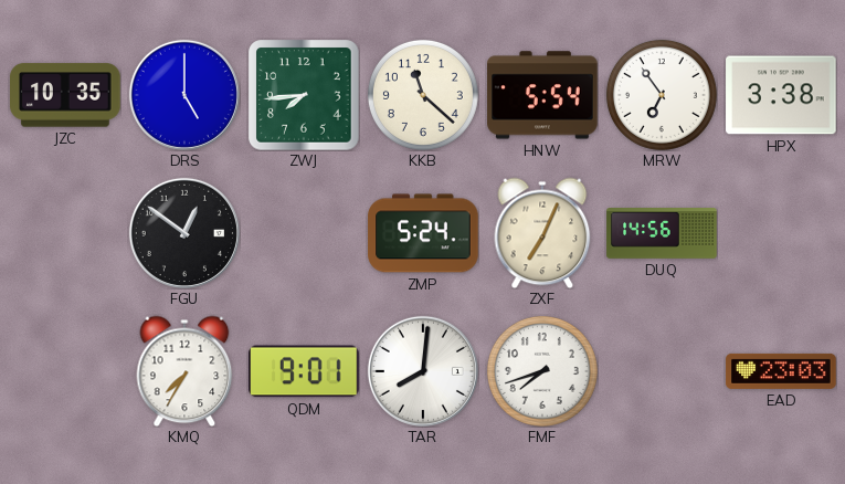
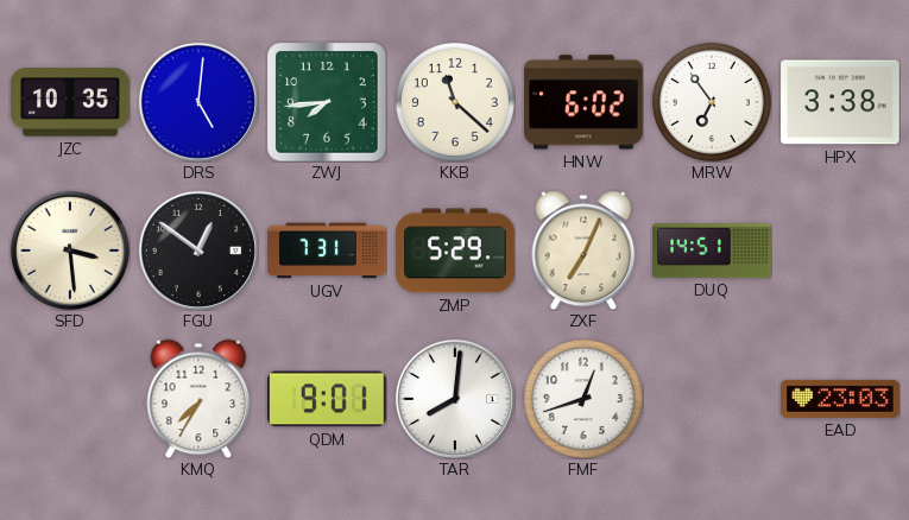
DRS: 5:00 -> 5:01 (198, 102)
HNW: 5:54 -> 6:02 (583, 102)
SFD: none -> 3:29 (70, 251)
UGV: none -> 7:31 (327, 251)
ZMP: 5:24 -> 5:29 (455, 251)
DUQ: 14:56 -> 14:51 (712, 252)
FMF: 7:42 -> 12:42 (583, 399)
